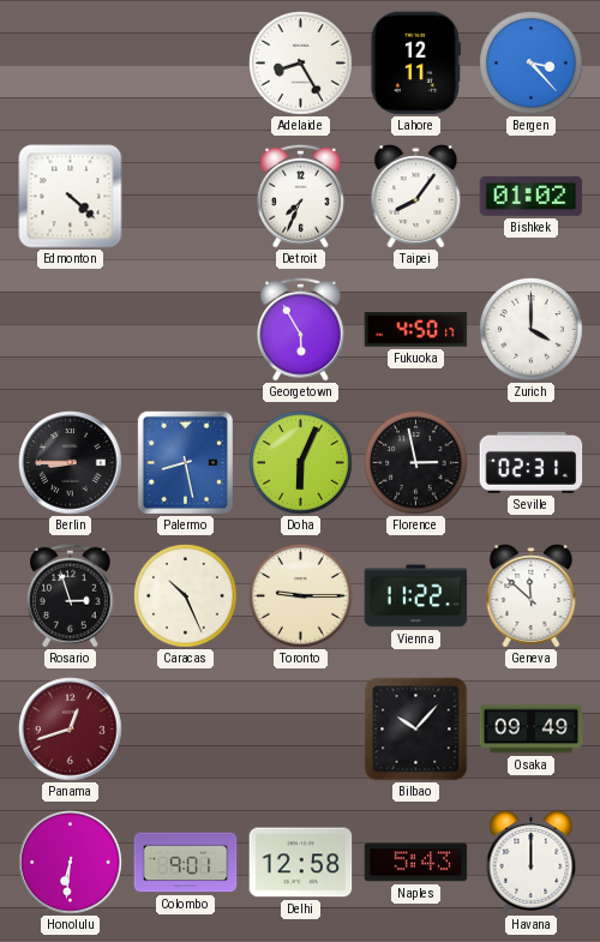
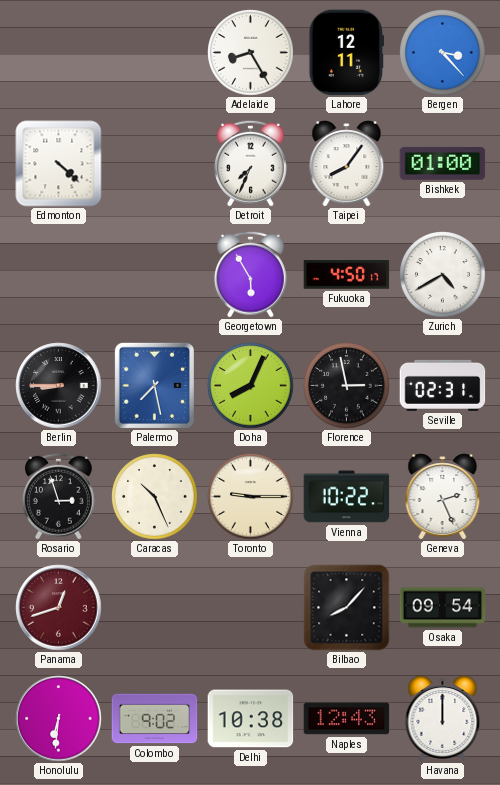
Bishkek: 01:02 -> 01:00 (443, 163)
Zurich: 4:00 -> 4:40 (443, 275)
Palermo: 8:28 -> 7:28 (154, 385)
Doha: 6:04 -> 8:04 (251, 386)
Vienna: 11:22 -> 10:22 (347, 497)
Geneva: 11:52 -> 2:26 (443, 497)
Bilbao: 10:07 -> 8:07 (347, 608)
Osaka: 09:49 -> 09:54 (443, 608)
Colombo: 9:01 -> 9:02 (155, 719)
Delhi: 12:58 -> 10:38 (251, 719)
Naples: 5:43 -> 12:43 (347, 719)
